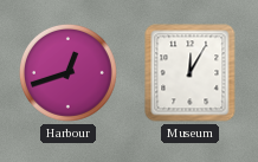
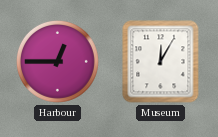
Harbour: 12:42 -> 12:45 (57, 61)
